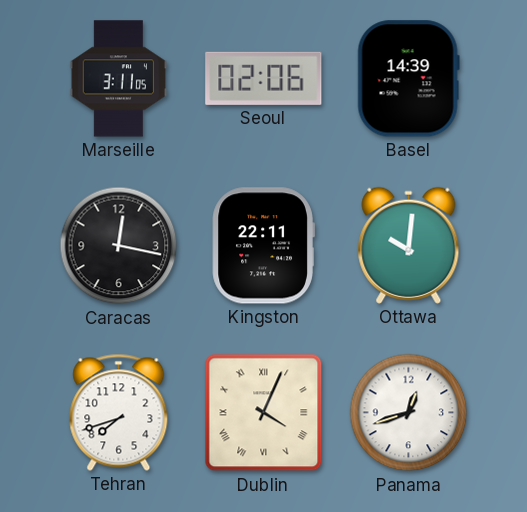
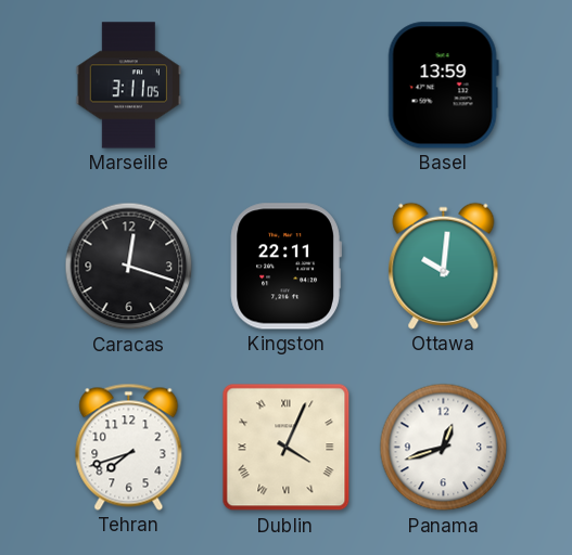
Seoul: 02:06 -> none (264, 78)
Basel: 14:39 -> 13:59 (443, 86)
Caracas: 12:17 -> 12:18 (129, 267)
